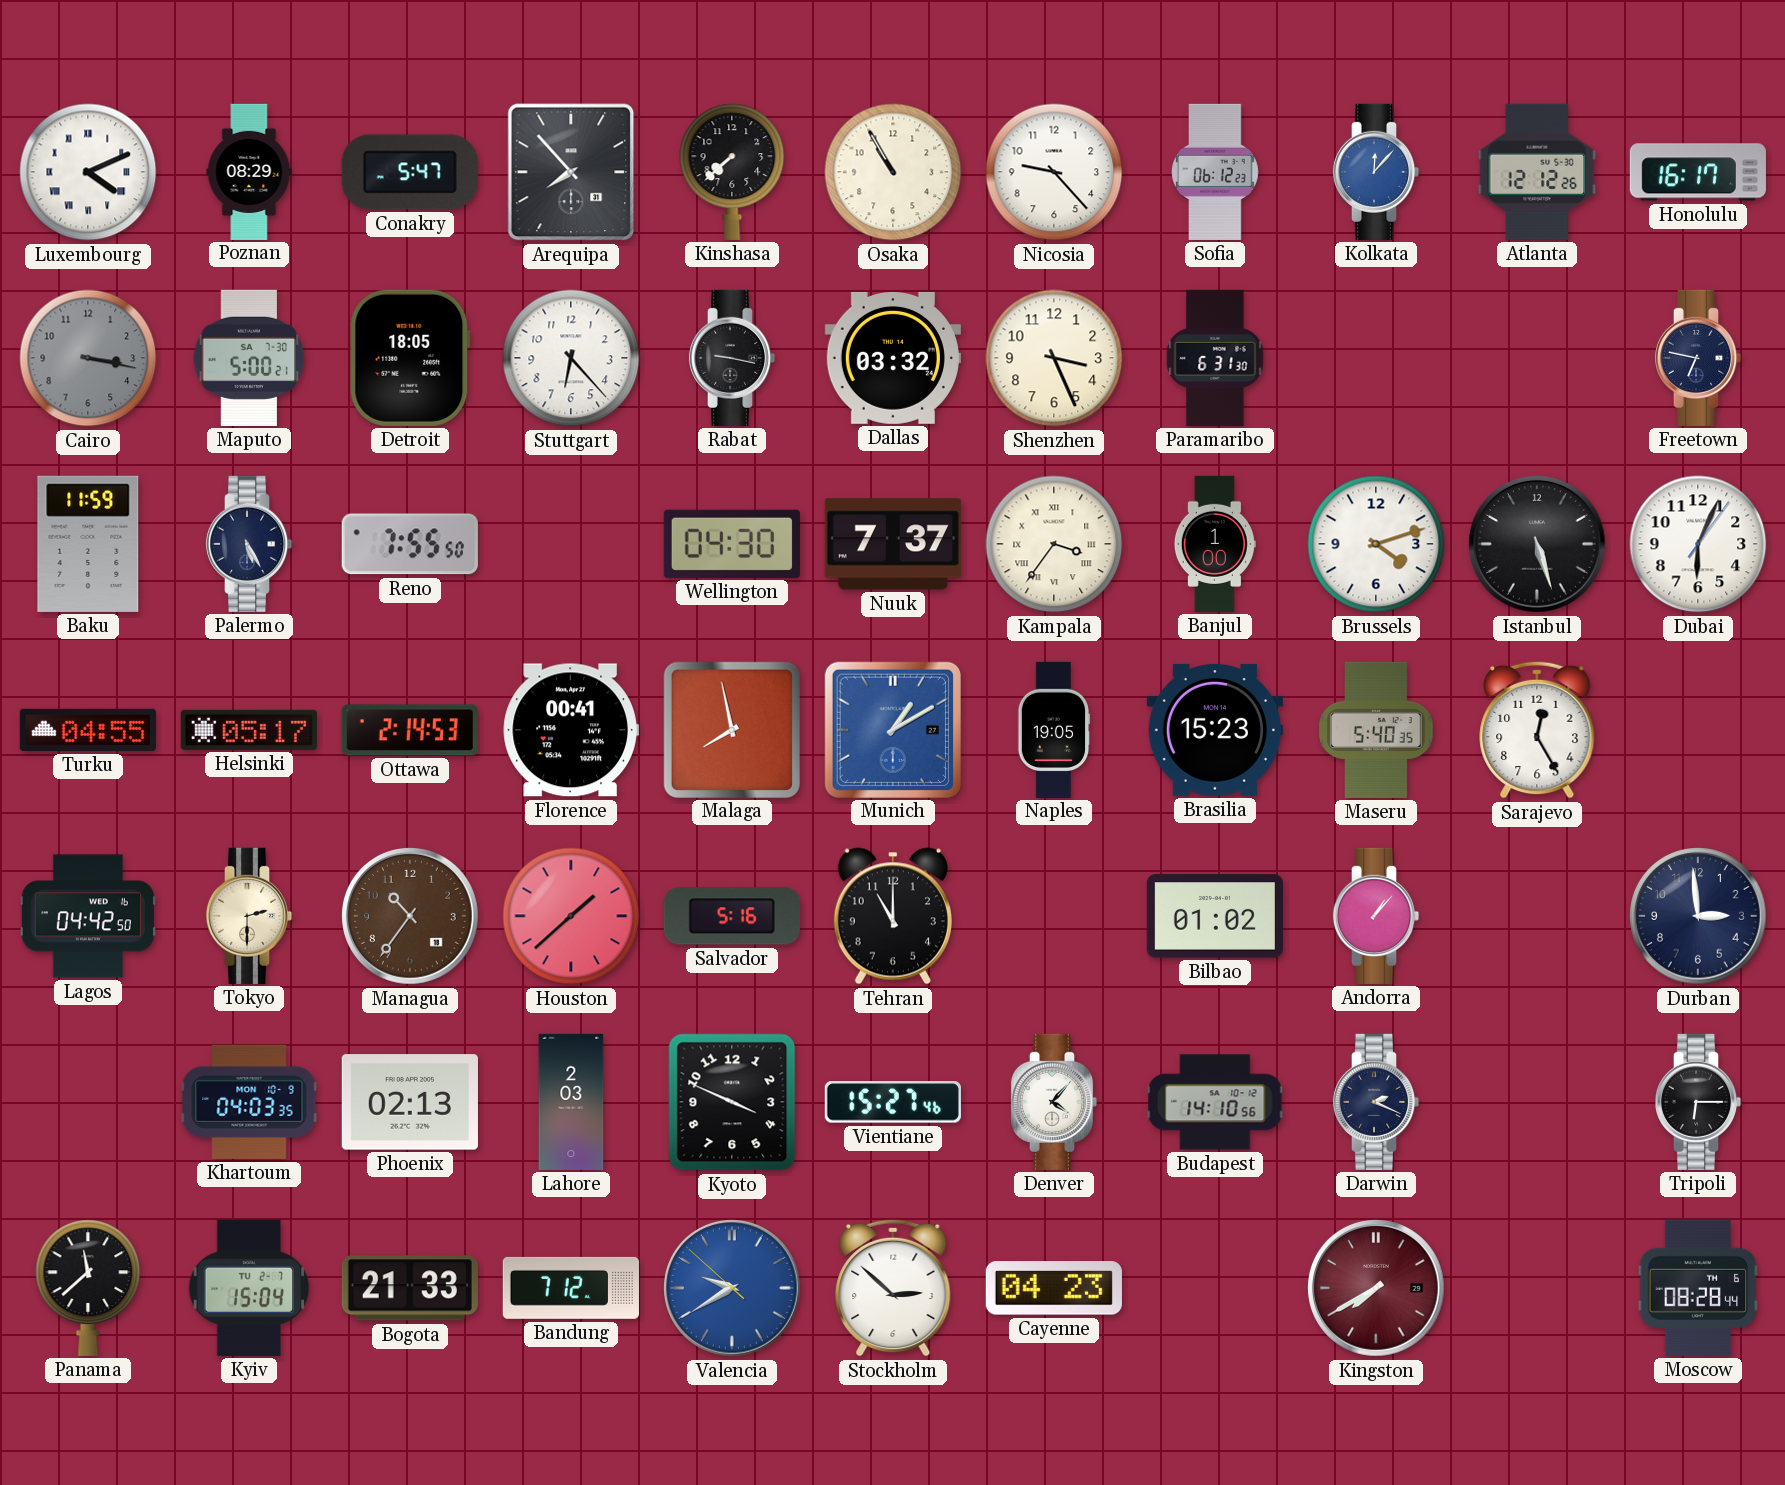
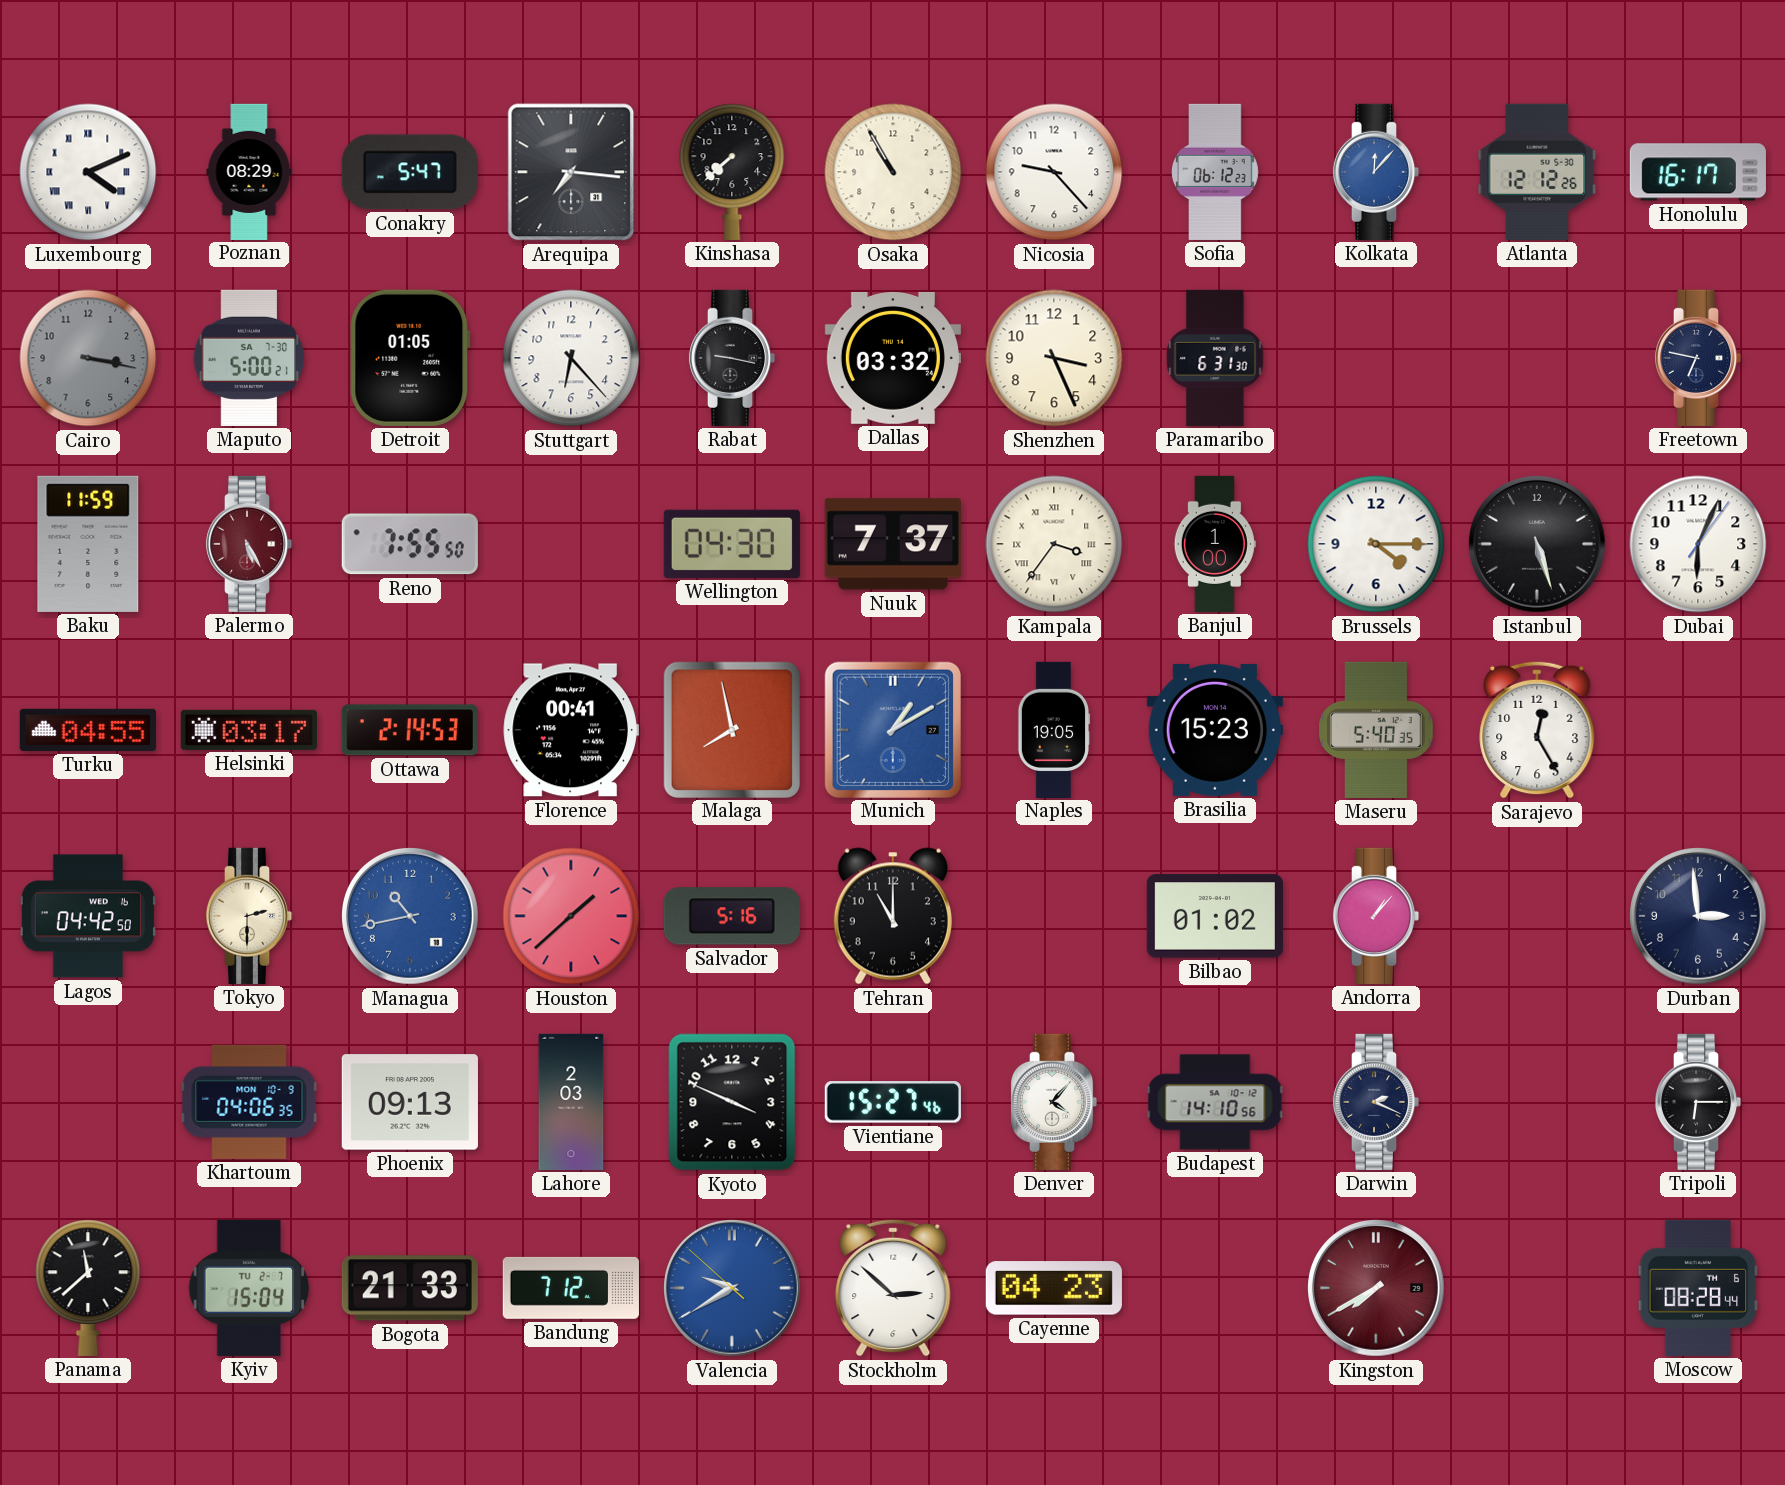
Arequipa: 7:53 -> 7:16 (571, 172)
Detroit: 18:05 -> 01:05 (410, 358)
Palermo dial: navy -> burgundy (249, 544)
Brussels: 4:12 -> 4:15 (1376, 544)
Helsinki: 05:17 -> 03:17 (249, 730)
Managua: 10:36 -> 10:43 (411, 917)
Managua dial: brown -> blue (411, 917)
Khartoum: 04:03 -> 04:06 (249, 1102)
Phoenix: 02:13 -> 09:13 (410, 1102)
